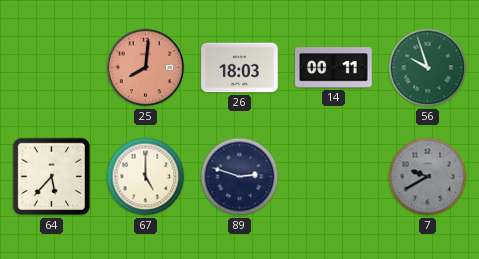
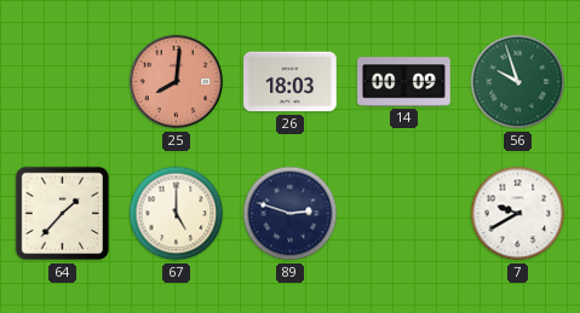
14: 00:11 -> 00:09 (404, 82)
64: 5:37 -> 1:37 (63, 214)
7 dial: grey -> white (518, 214)
